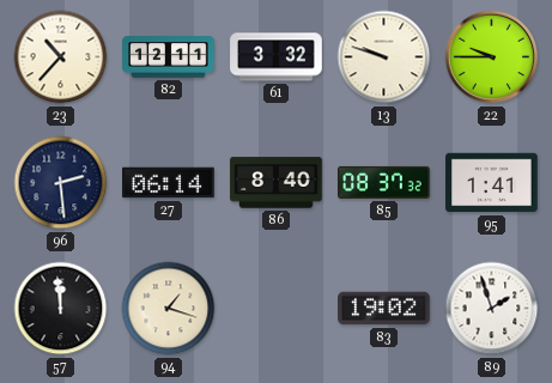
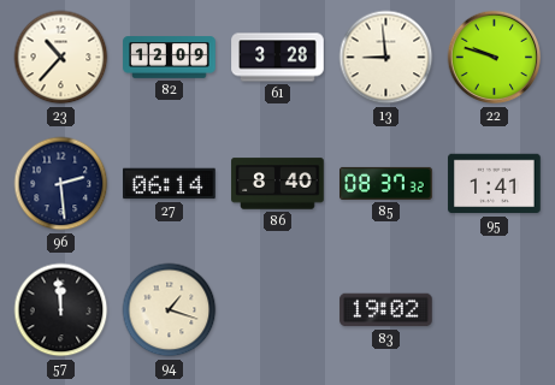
82: 12:11 -> 12:09 (170, 58)
61: 3:32 -> 3:28 (278, 58)
13: 9:48 -> 8:59 (386, 58)
22: 9:45 -> 9:48 (495, 58)
89: 1:57 -> none (492, 309)
